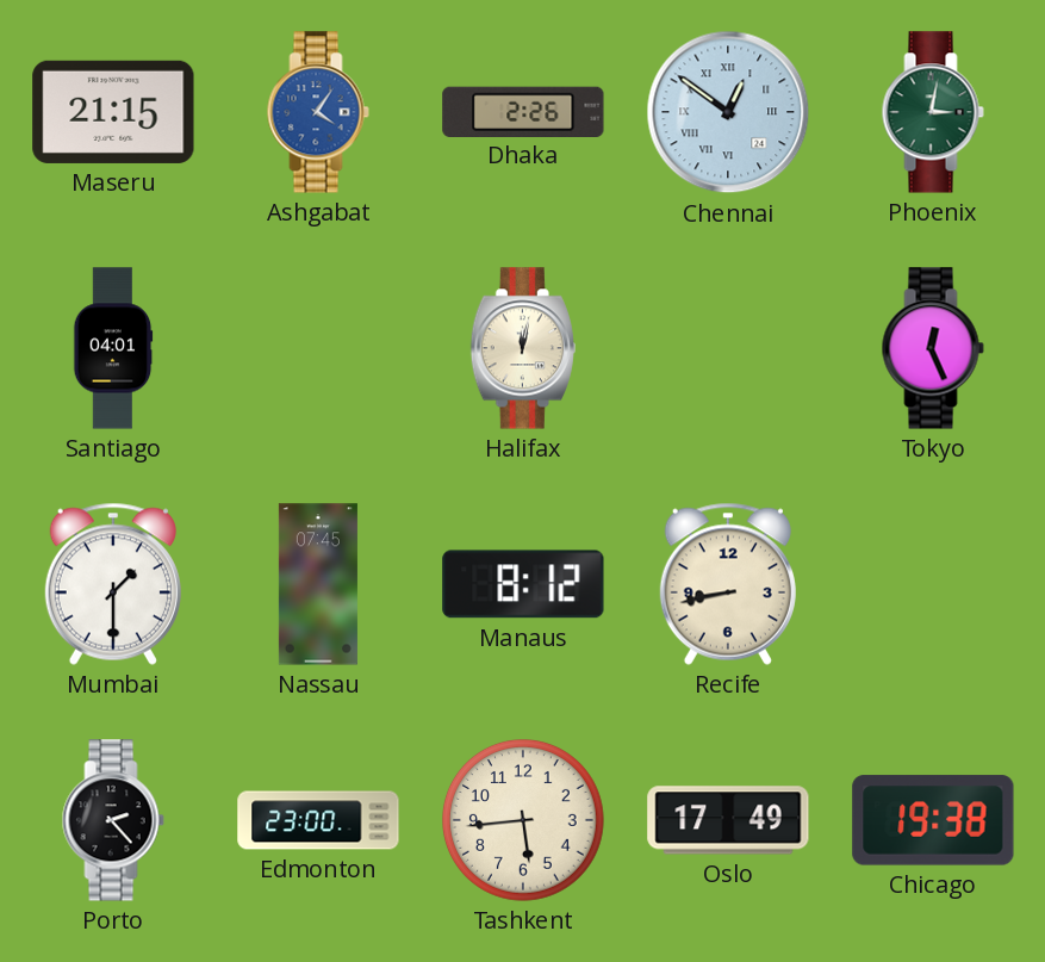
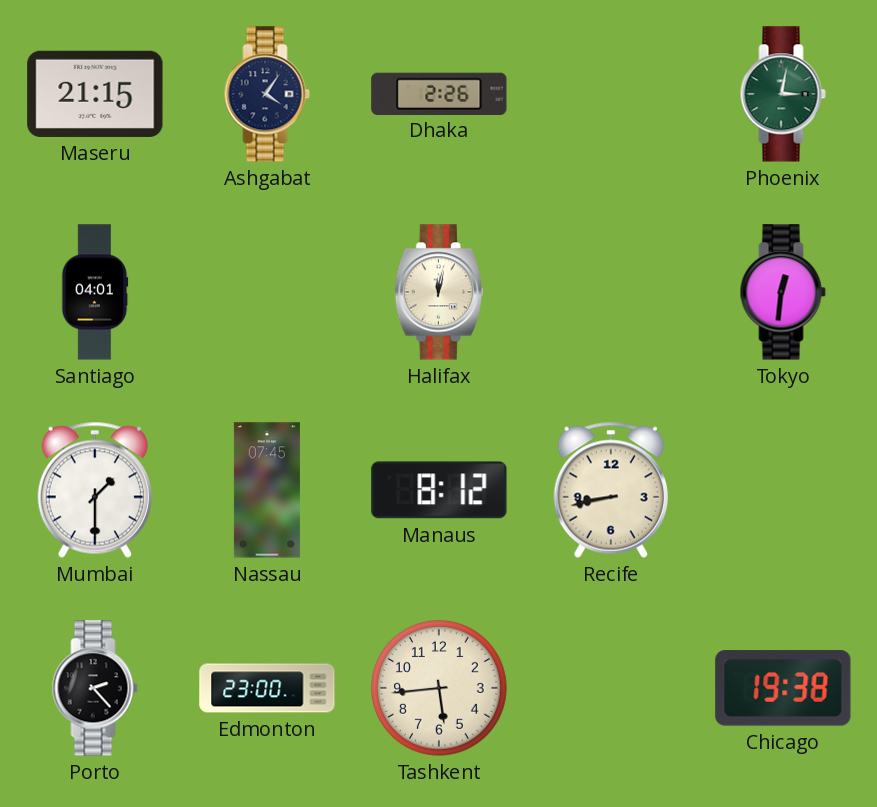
Ashgabat dial: blue -> navy (267, 94)
Chennai: 12:51 -> none (728, 112)
Tokyo: 12:26 -> 12:31 (783, 292)
Oslo: 17:49 -> none (728, 820)
